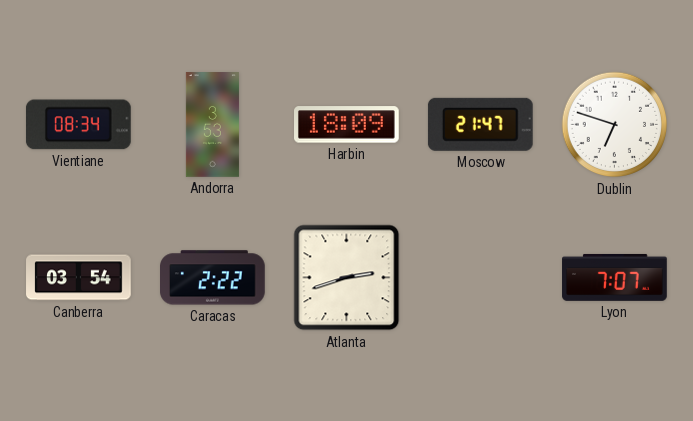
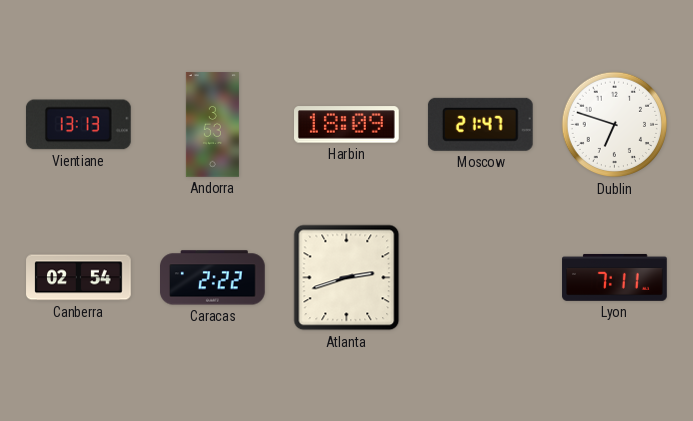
Vientiane: 08:34 -> 13:13 (78, 125)
Canberra: 03:54 -> 02:54 (79, 278)
Lyon: 7:07 -> 7:11 (615, 278)
